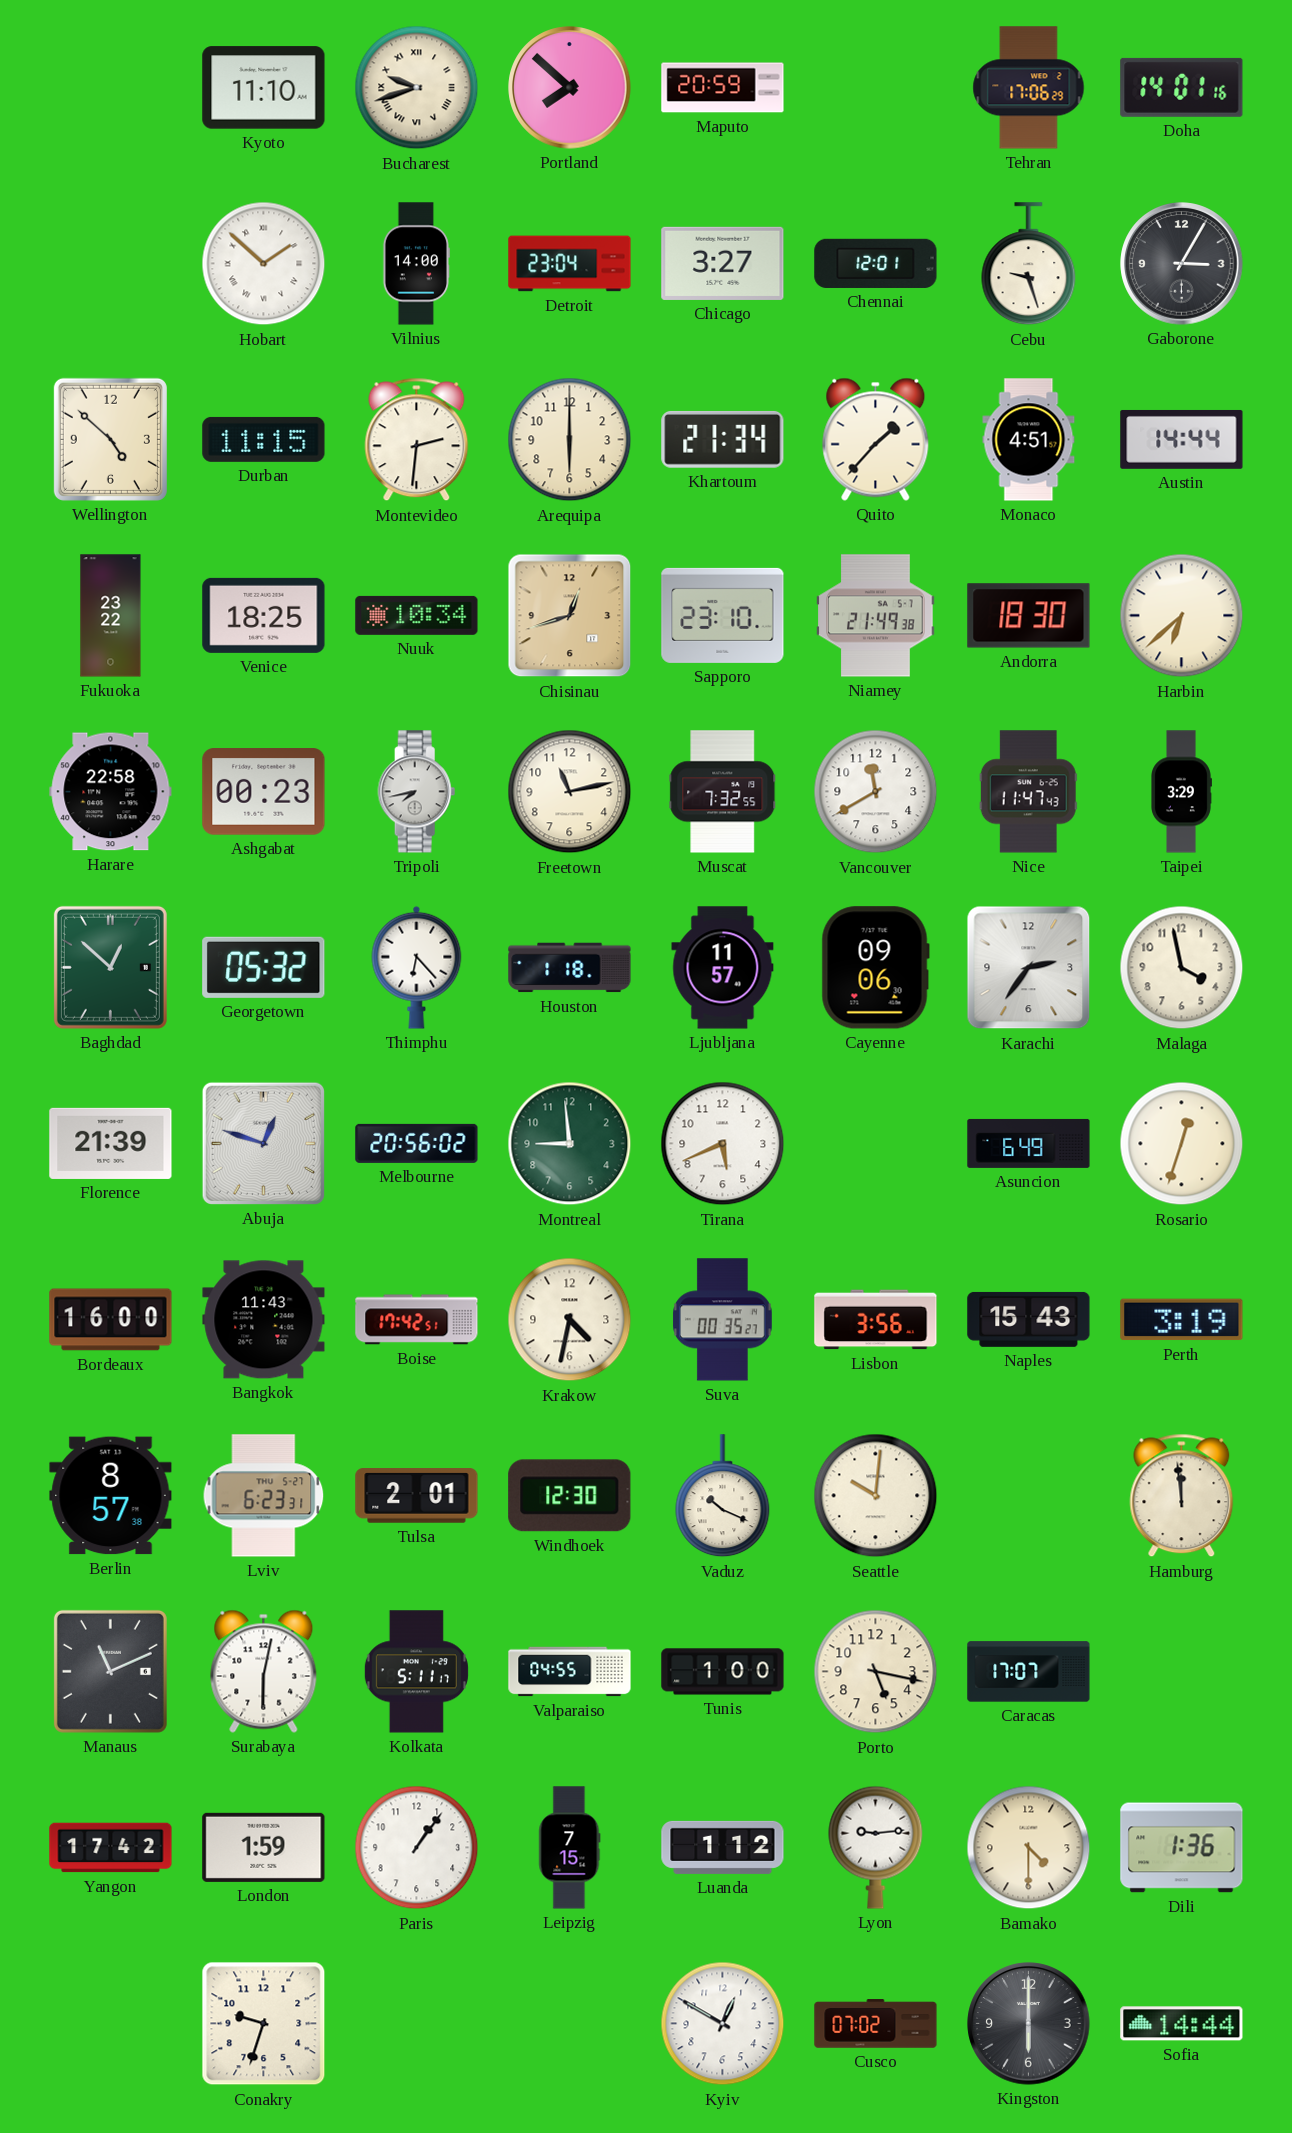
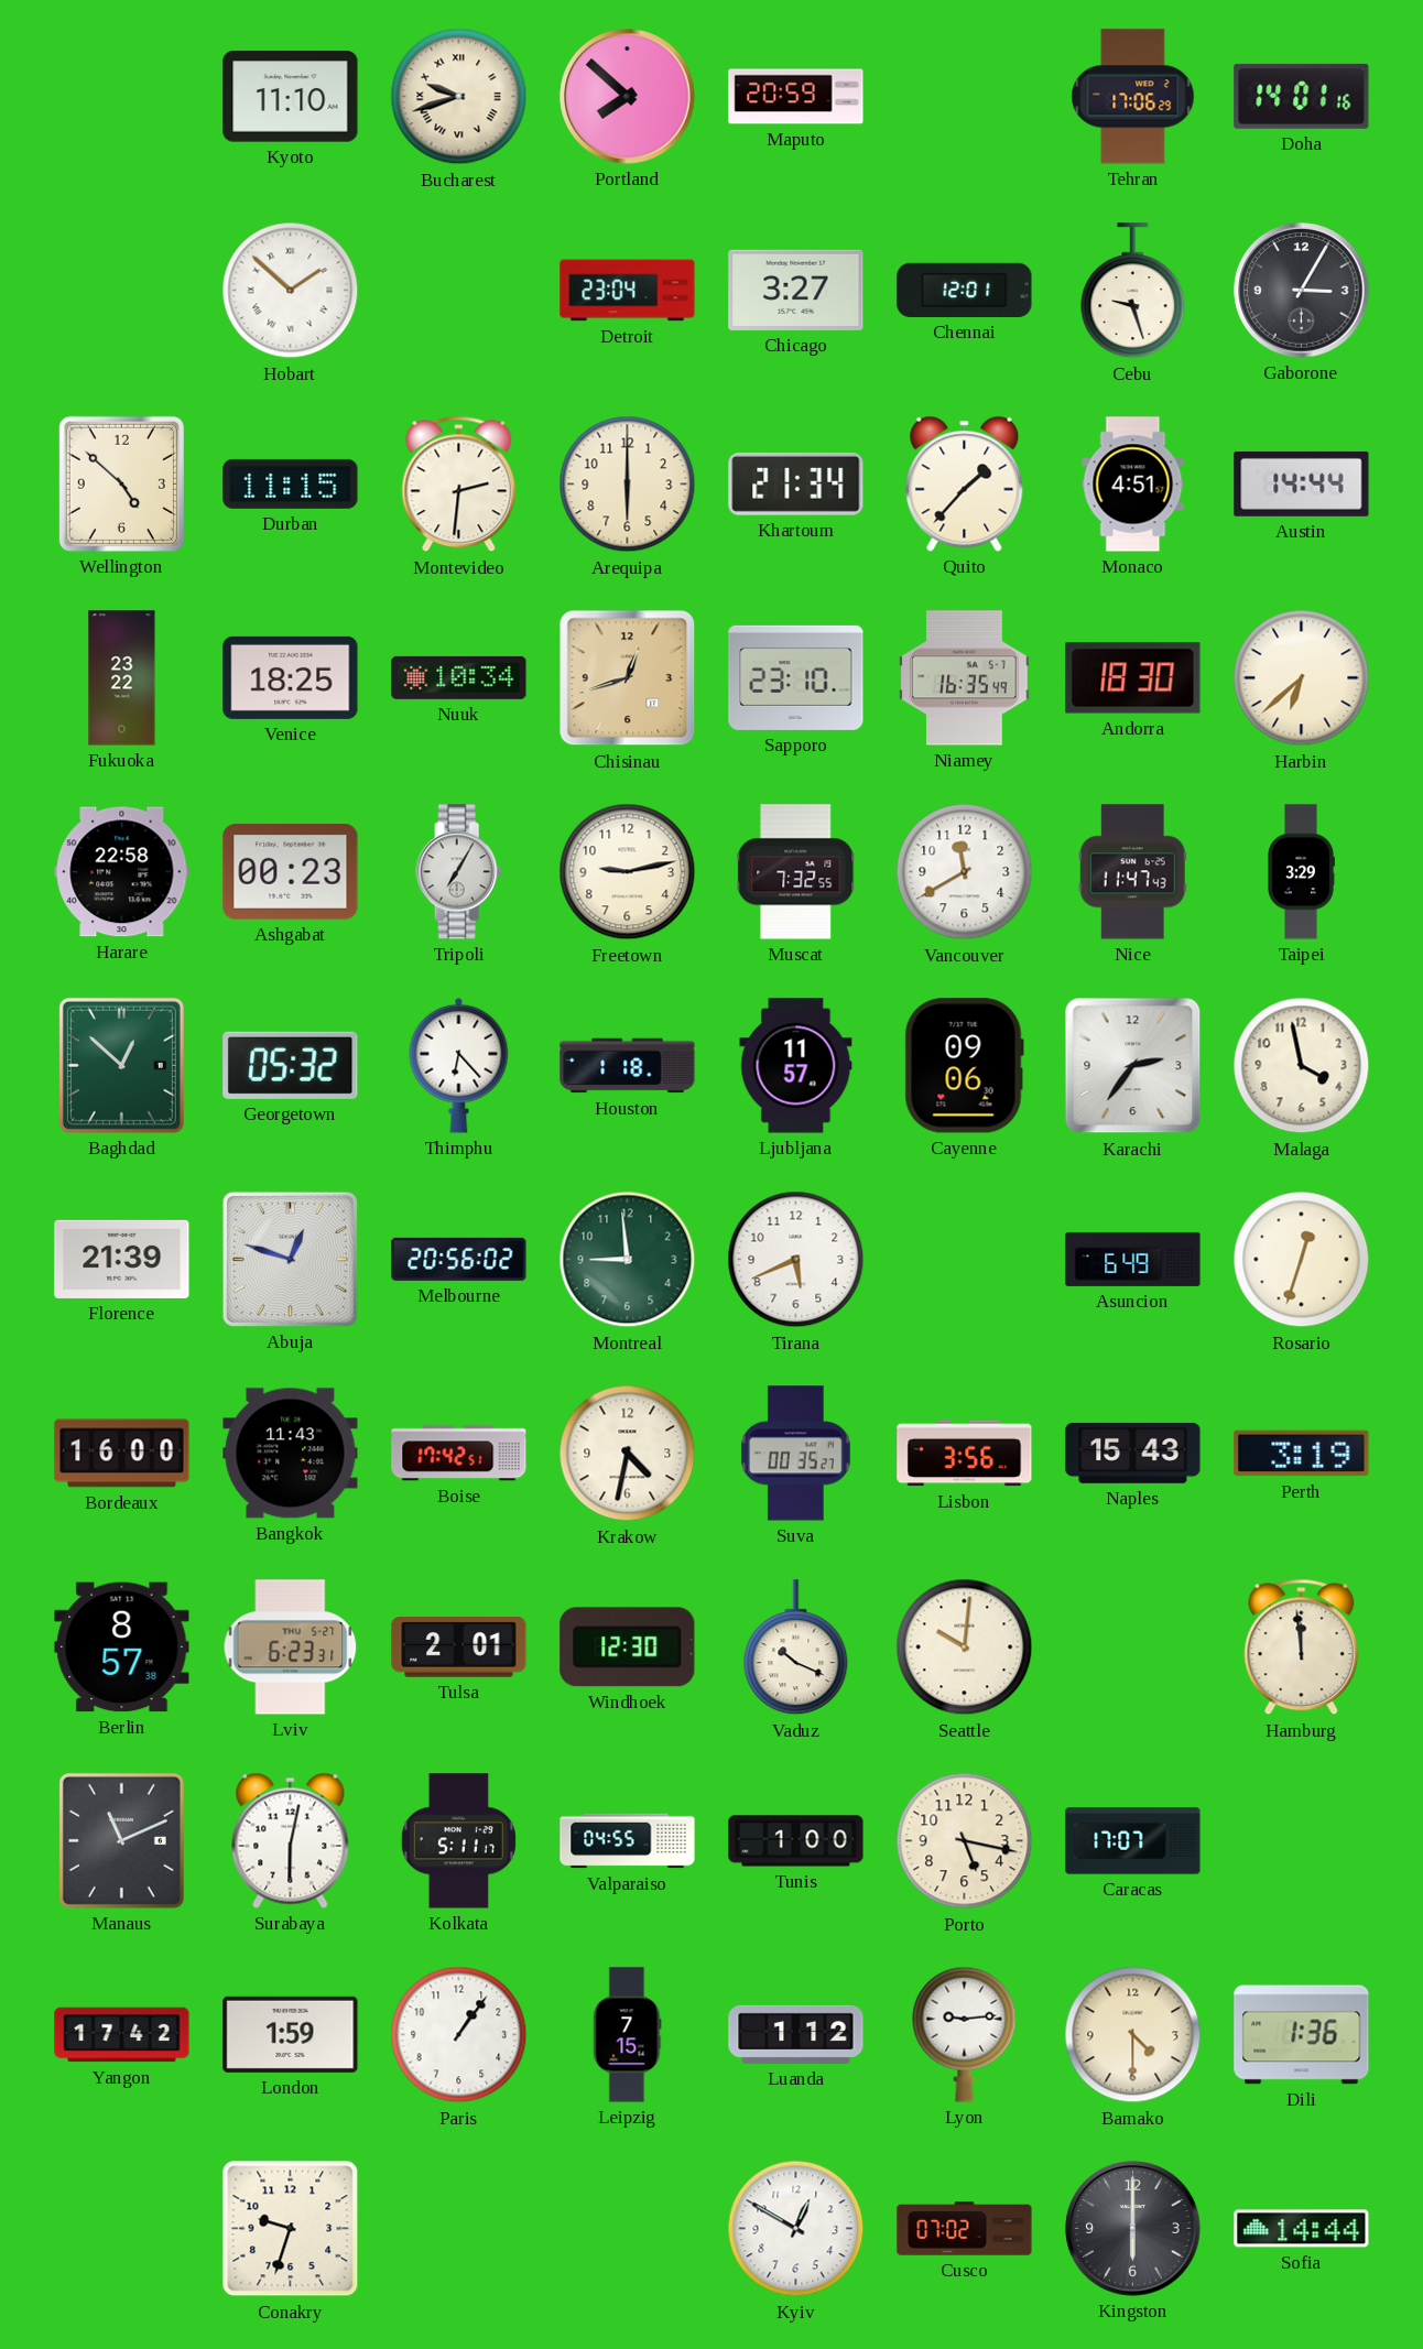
Vilnius: 14:00 -> none (415, 264)
Niamey: 21:49 -> 16:35 (965, 678)
Tripoli: 7:43 -> 7:05 (459, 872)
Freetown: 11:13 -> 9:13 (628, 872)
